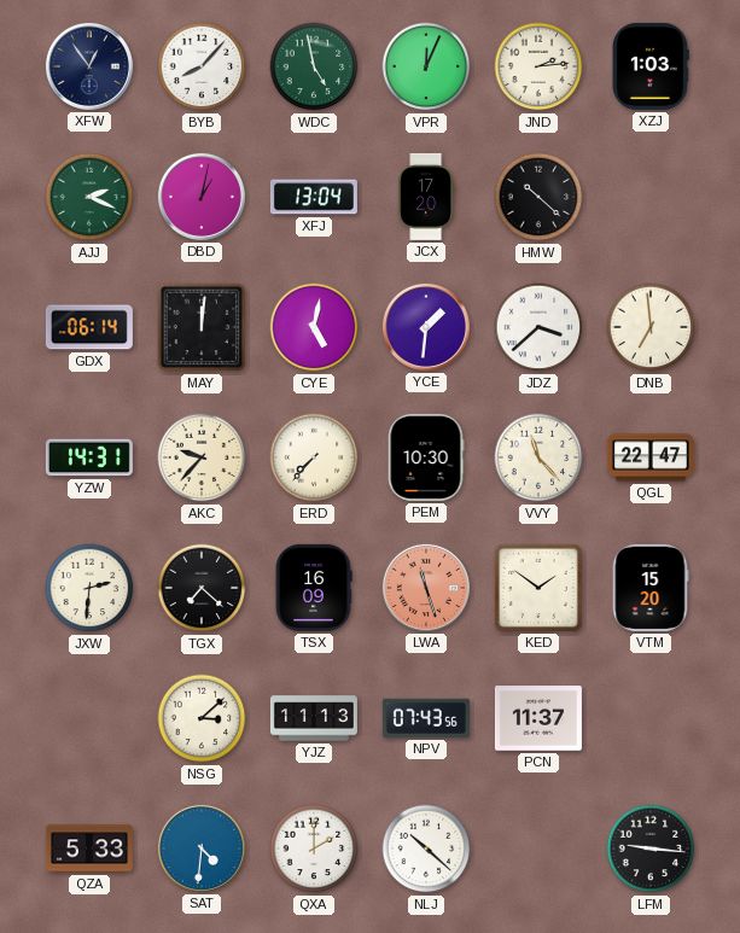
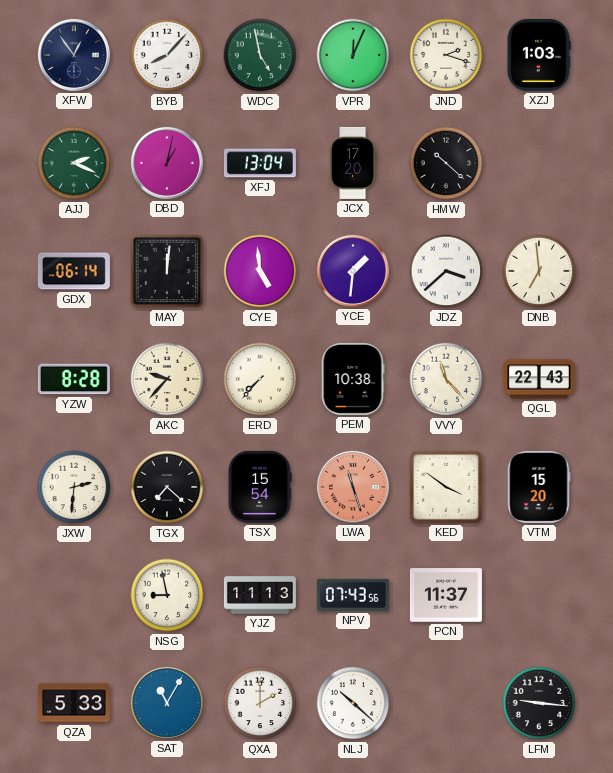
JND: 2:14 -> 2:18 (446, 55)
CYE: 5:02 -> 4:59 (260, 271)
YZW: 14:31 -> 8:28 (74, 379)
PEM: 10:30 -> 10:38 (353, 379)
QGL: 22:47 -> 22:43 (539, 379)
TSX: 16:09 -> 15:54 (260, 487)
KED: 1:51 -> 3:51 (446, 487)
NSG: 3:08 -> 8:58 (167, 595)
SAT: 4:31 -> 11:05 (167, 703)
